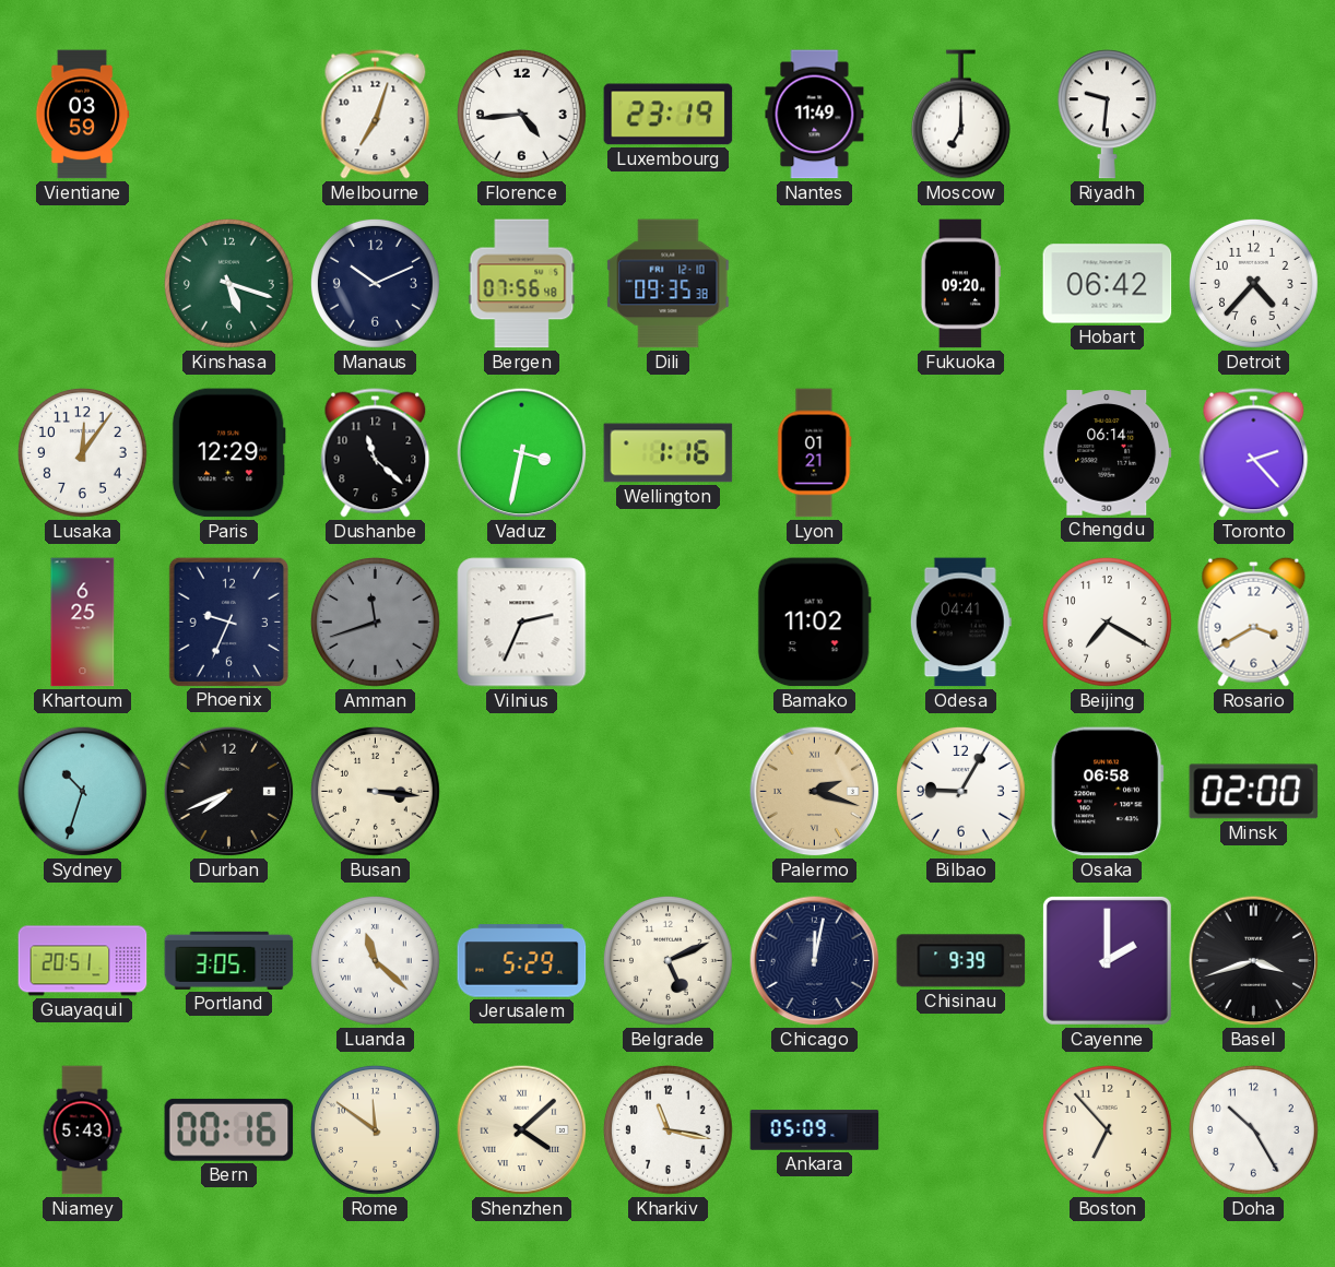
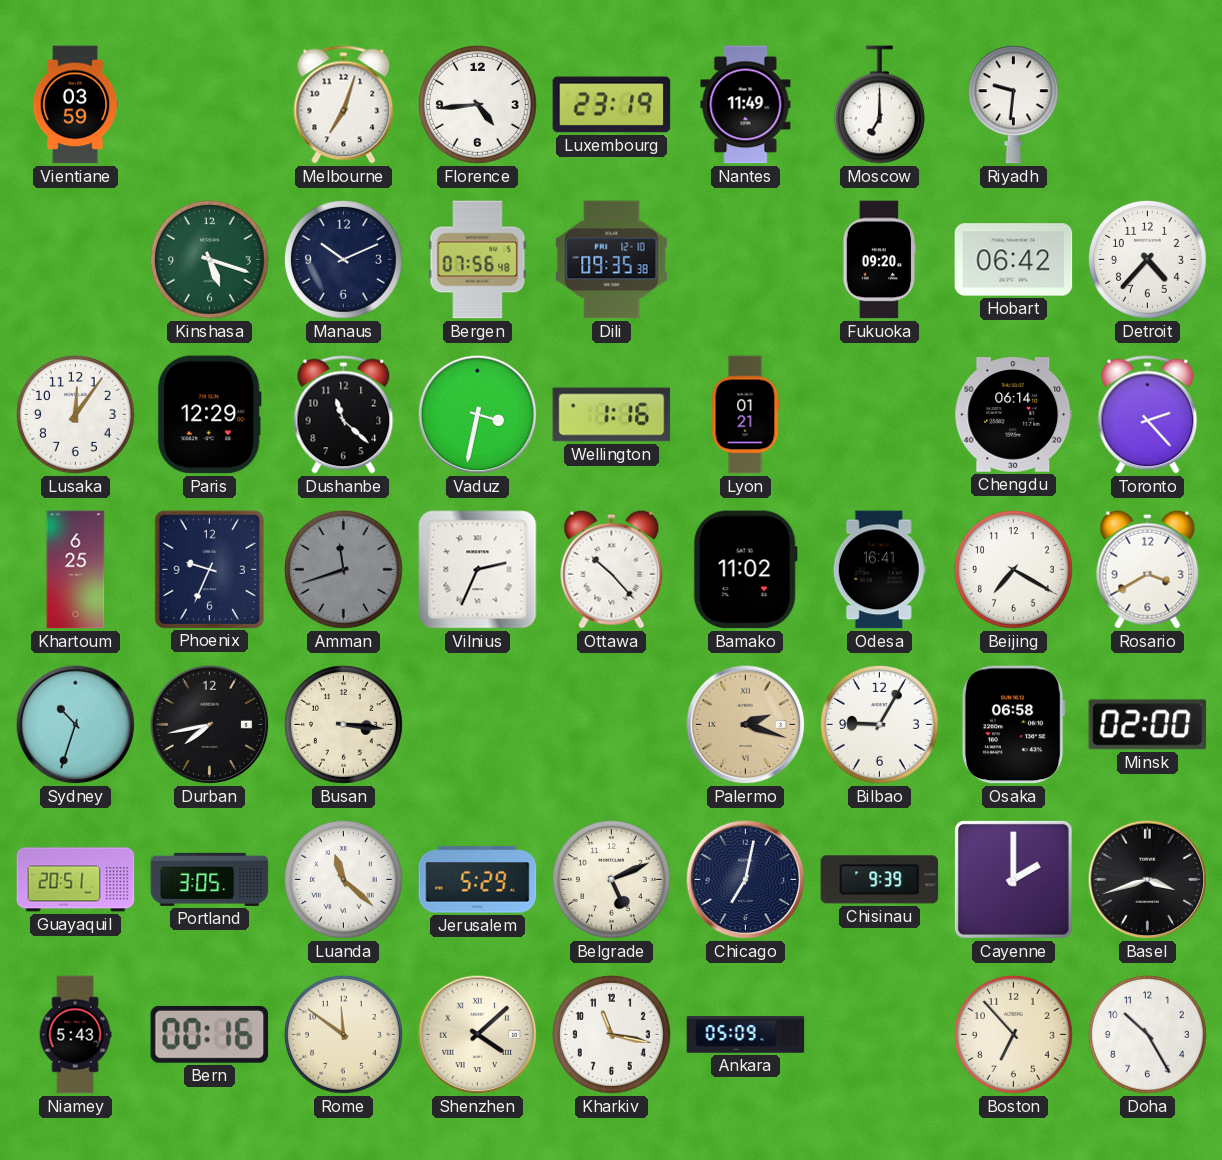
Ottawa: none -> 10:23 (612, 569)
Odesa: 04:41 -> 16:41 (879, 570)
Durban: 7:41 -> 7:43 (210, 725)
Chicago: 12:02 -> 7:02 (746, 880)
